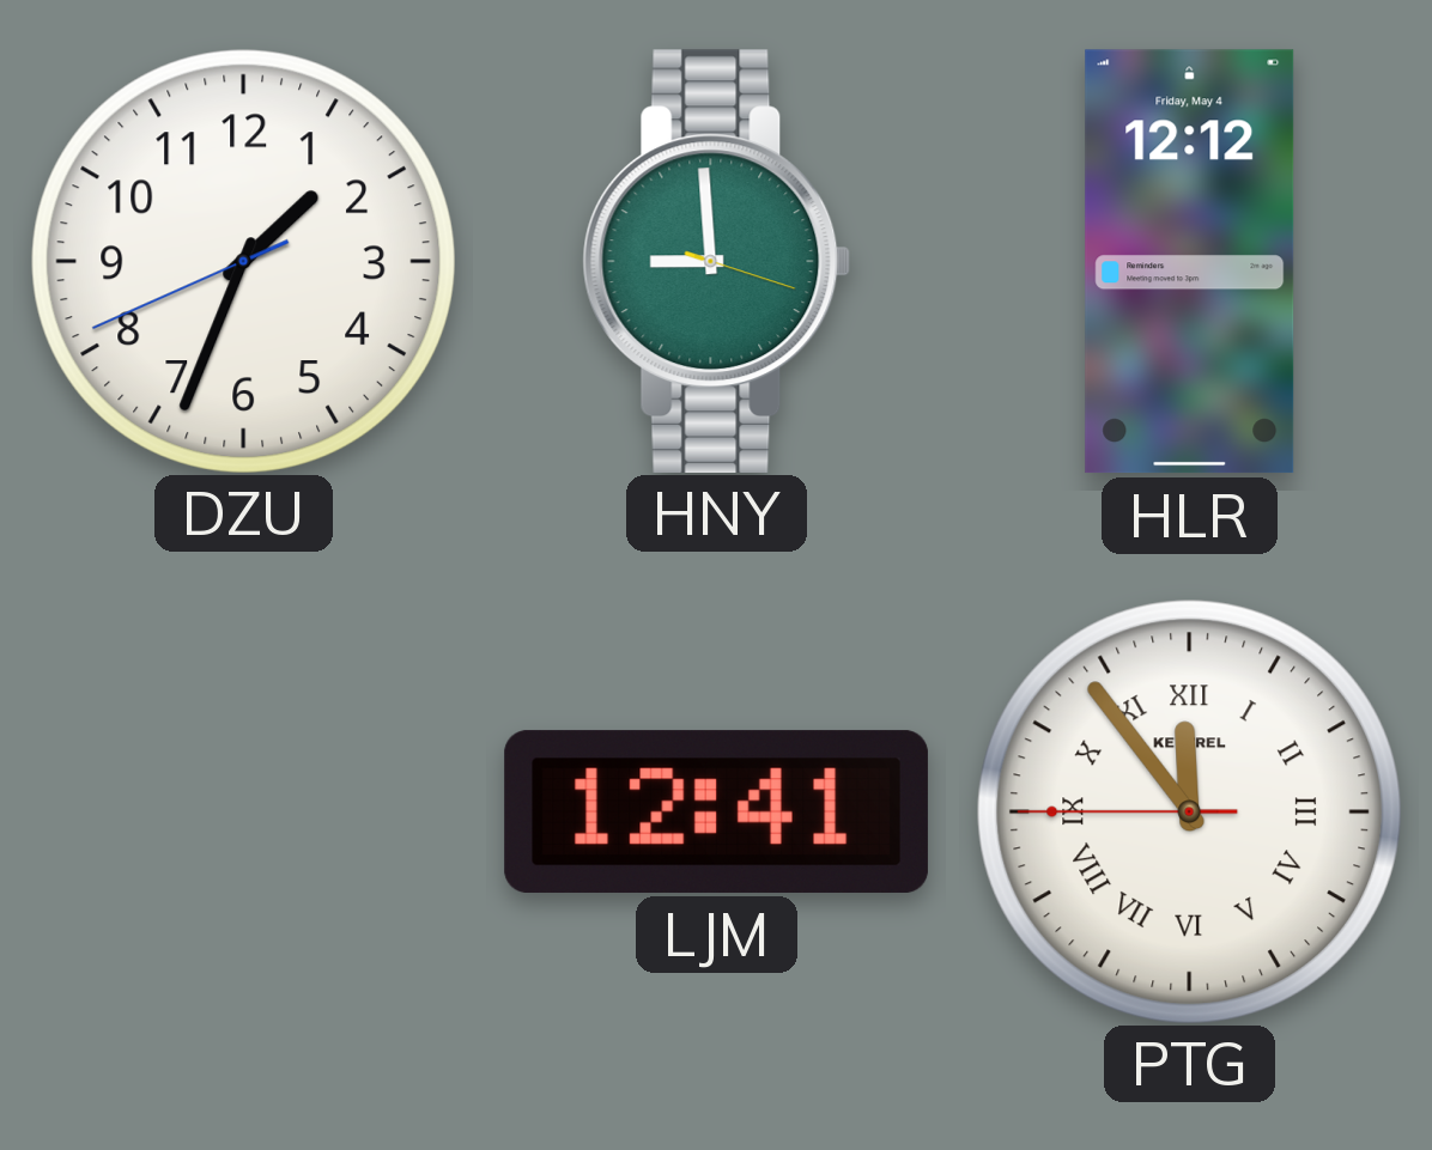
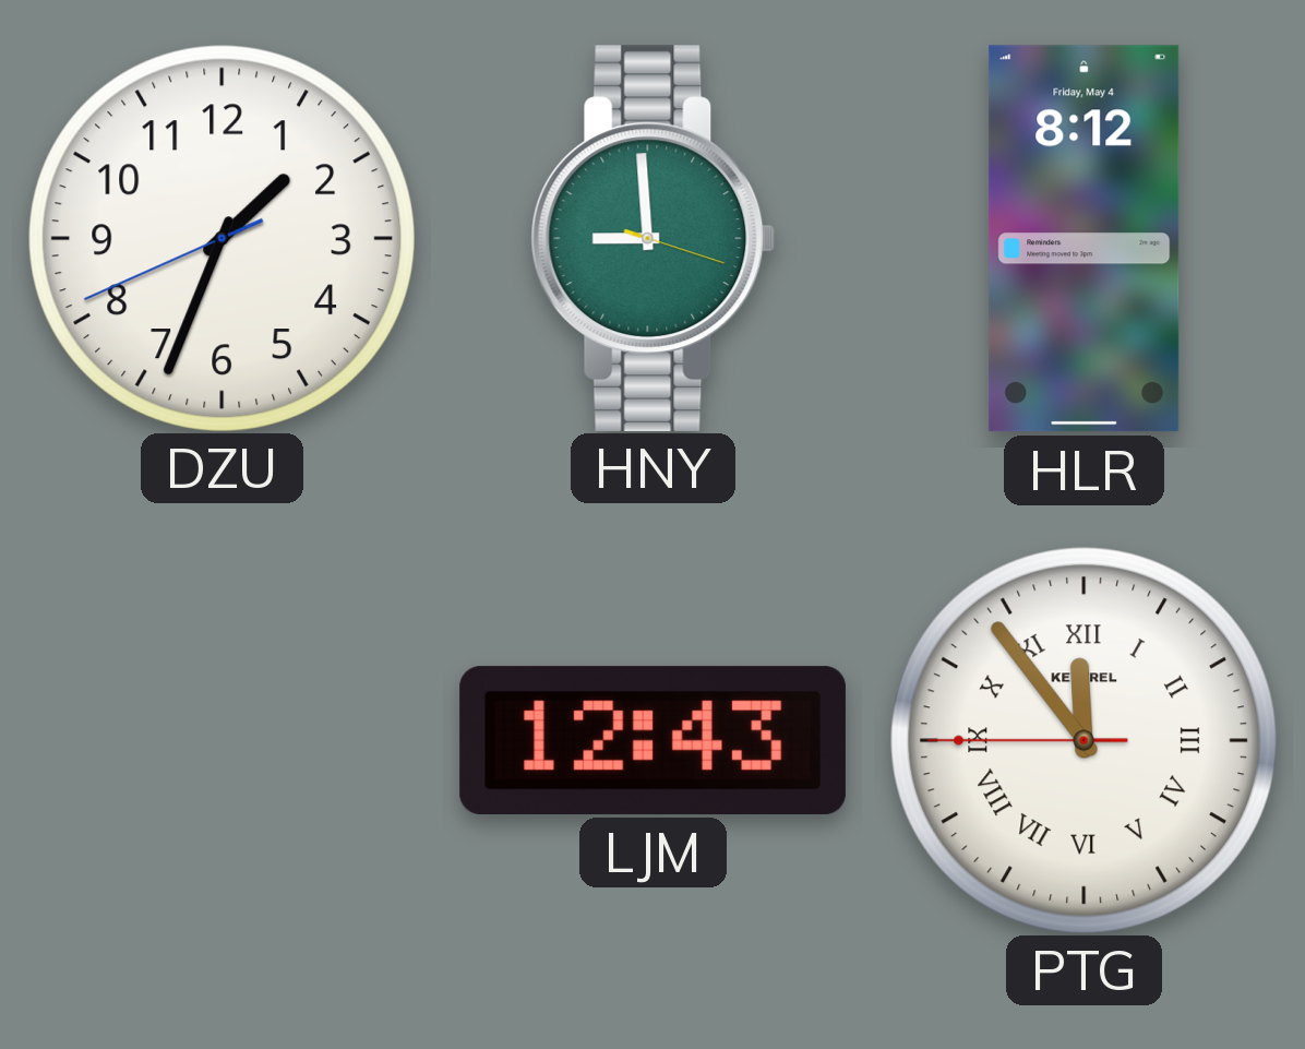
HLR: 12:12 -> 8:12 (1085, 239)
LJM: 12:41 -> 12:43 (652, 740)
